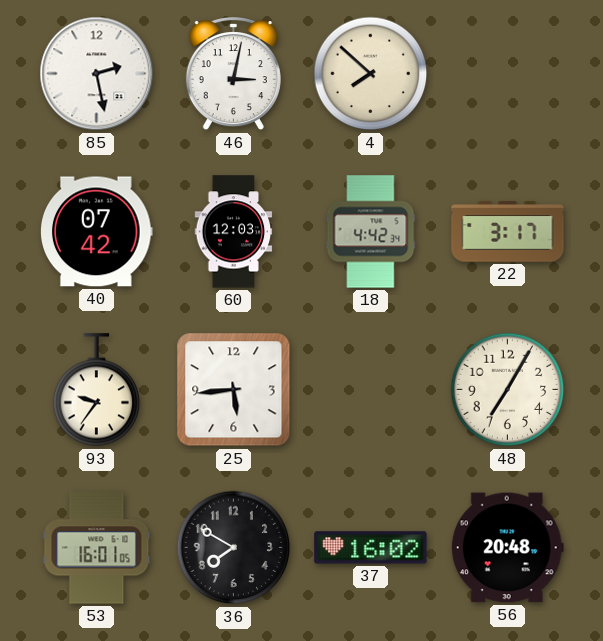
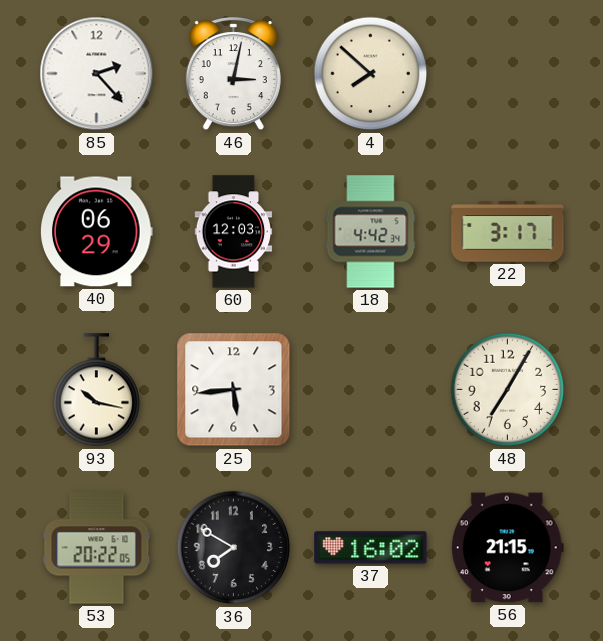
85: 2:28 -> 2:23 (97, 74)
40: 07:42 -> 06:29 (97, 232)
93: 9:36 -> 10:17 (97, 390)
53: 16:01 -> 20:22 (97, 548)
56: 20:48 -> 21:15 (507, 548)
